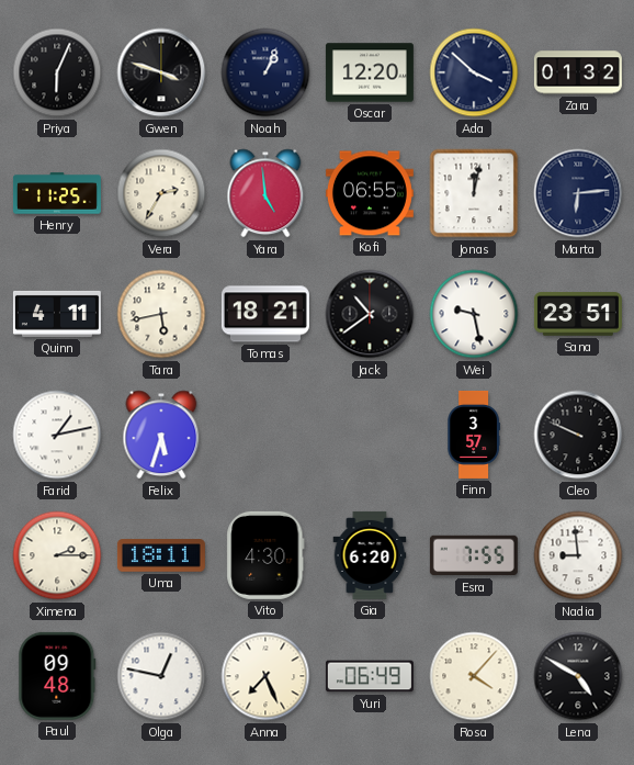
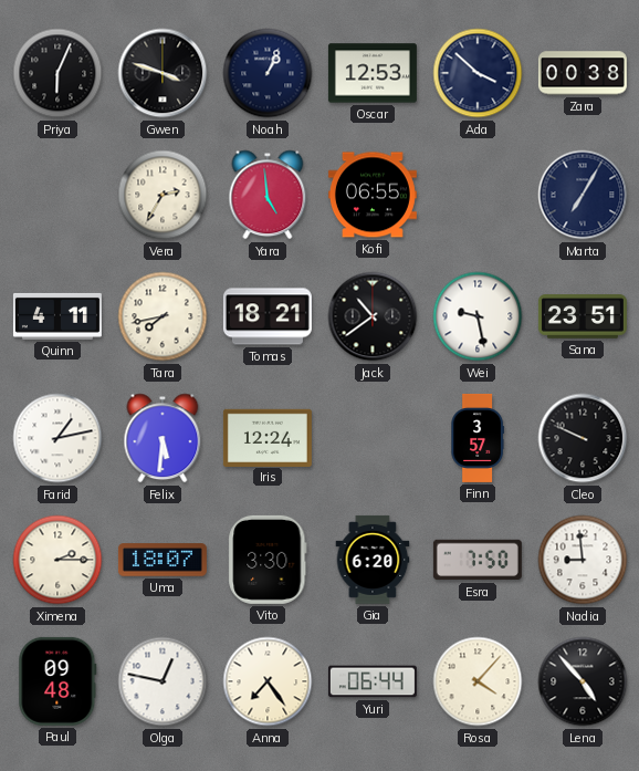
Oscar: 12:20 -> 12:53 (373, 73)
Zara: 01:32 -> 00:38 (583, 73)
Henry: 11:25 -> none (57, 193)
Jonas: 12:02 -> none (474, 193)
Marta: 6:14 -> 7:05 (583, 195)
Tara: 5:43 -> 7:43 (163, 316)
Felix: 5:33 -> 5:31 (163, 438)
Iris: none -> 12:24 (268, 437)
Uma: 18:11 -> 18:07 (163, 560)
Vito: 4:30 -> 3:30 (268, 560)
Esra: 7:55 -> 7:50 (478, 560)
Anna: 7:26 -> 7:24 (268, 681)
Yuri: 06:49 -> 06:44 (373, 681)
Lena: 4:50 -> 4:53 (583, 681)
